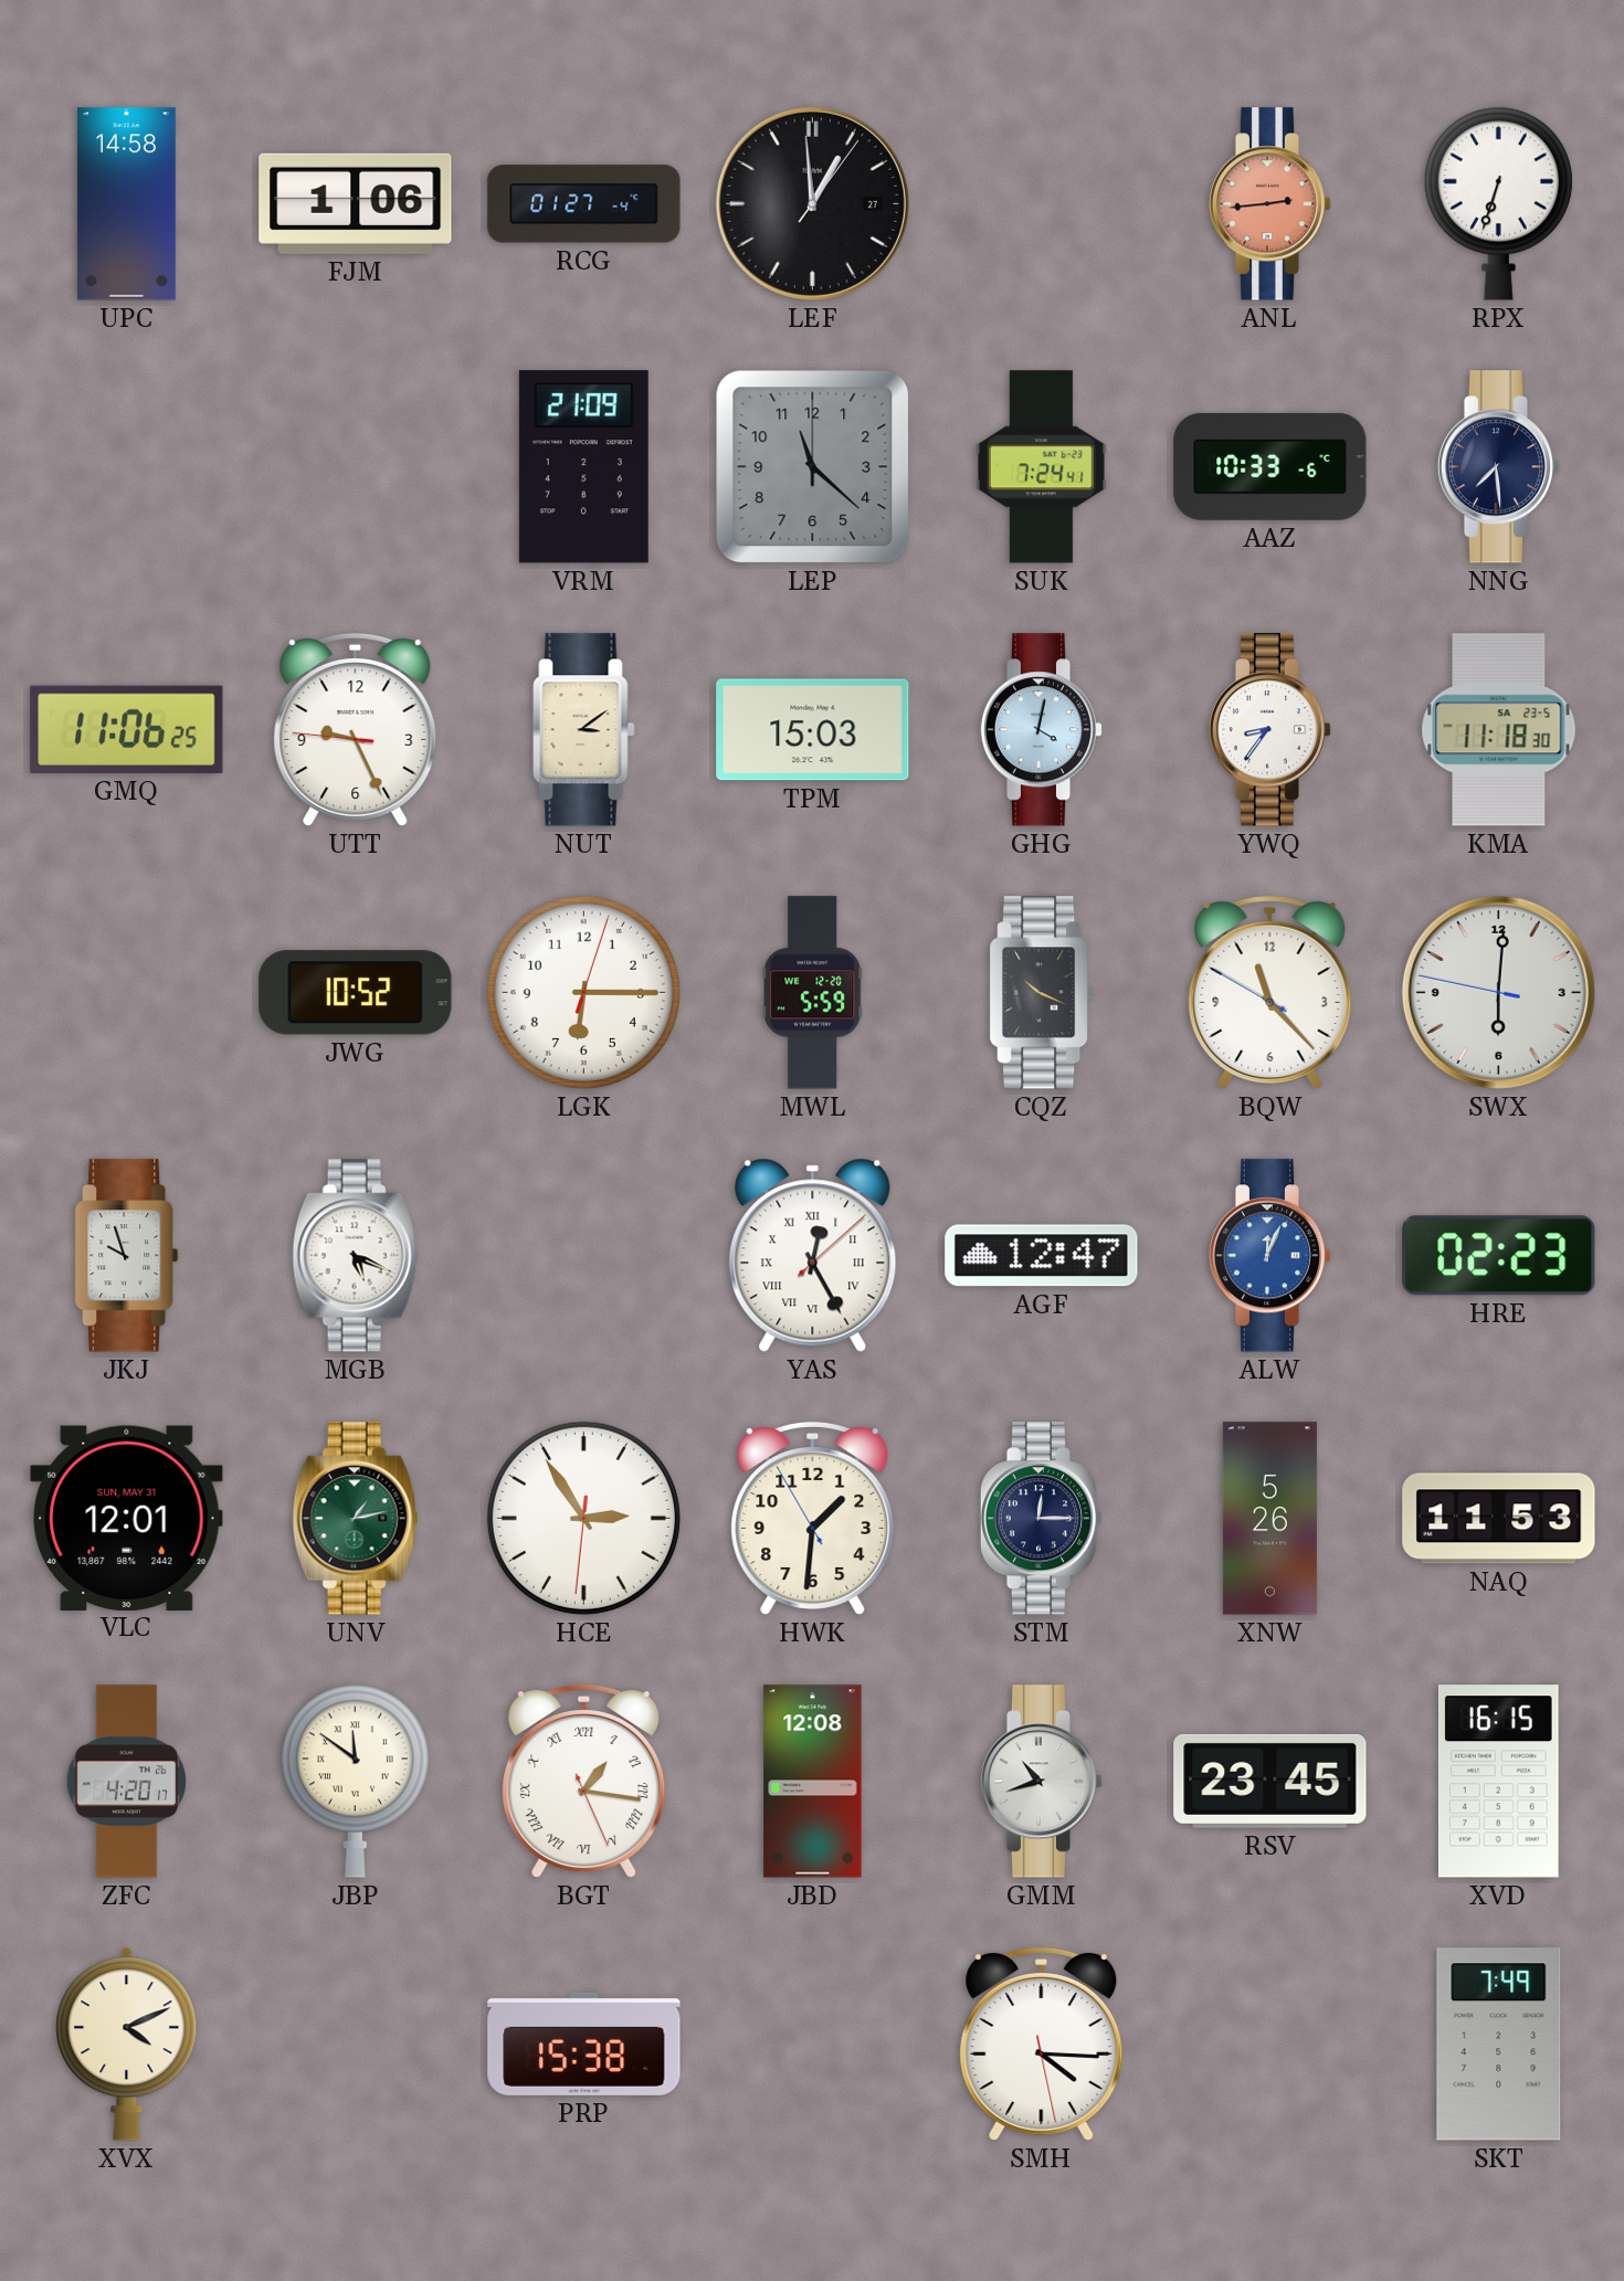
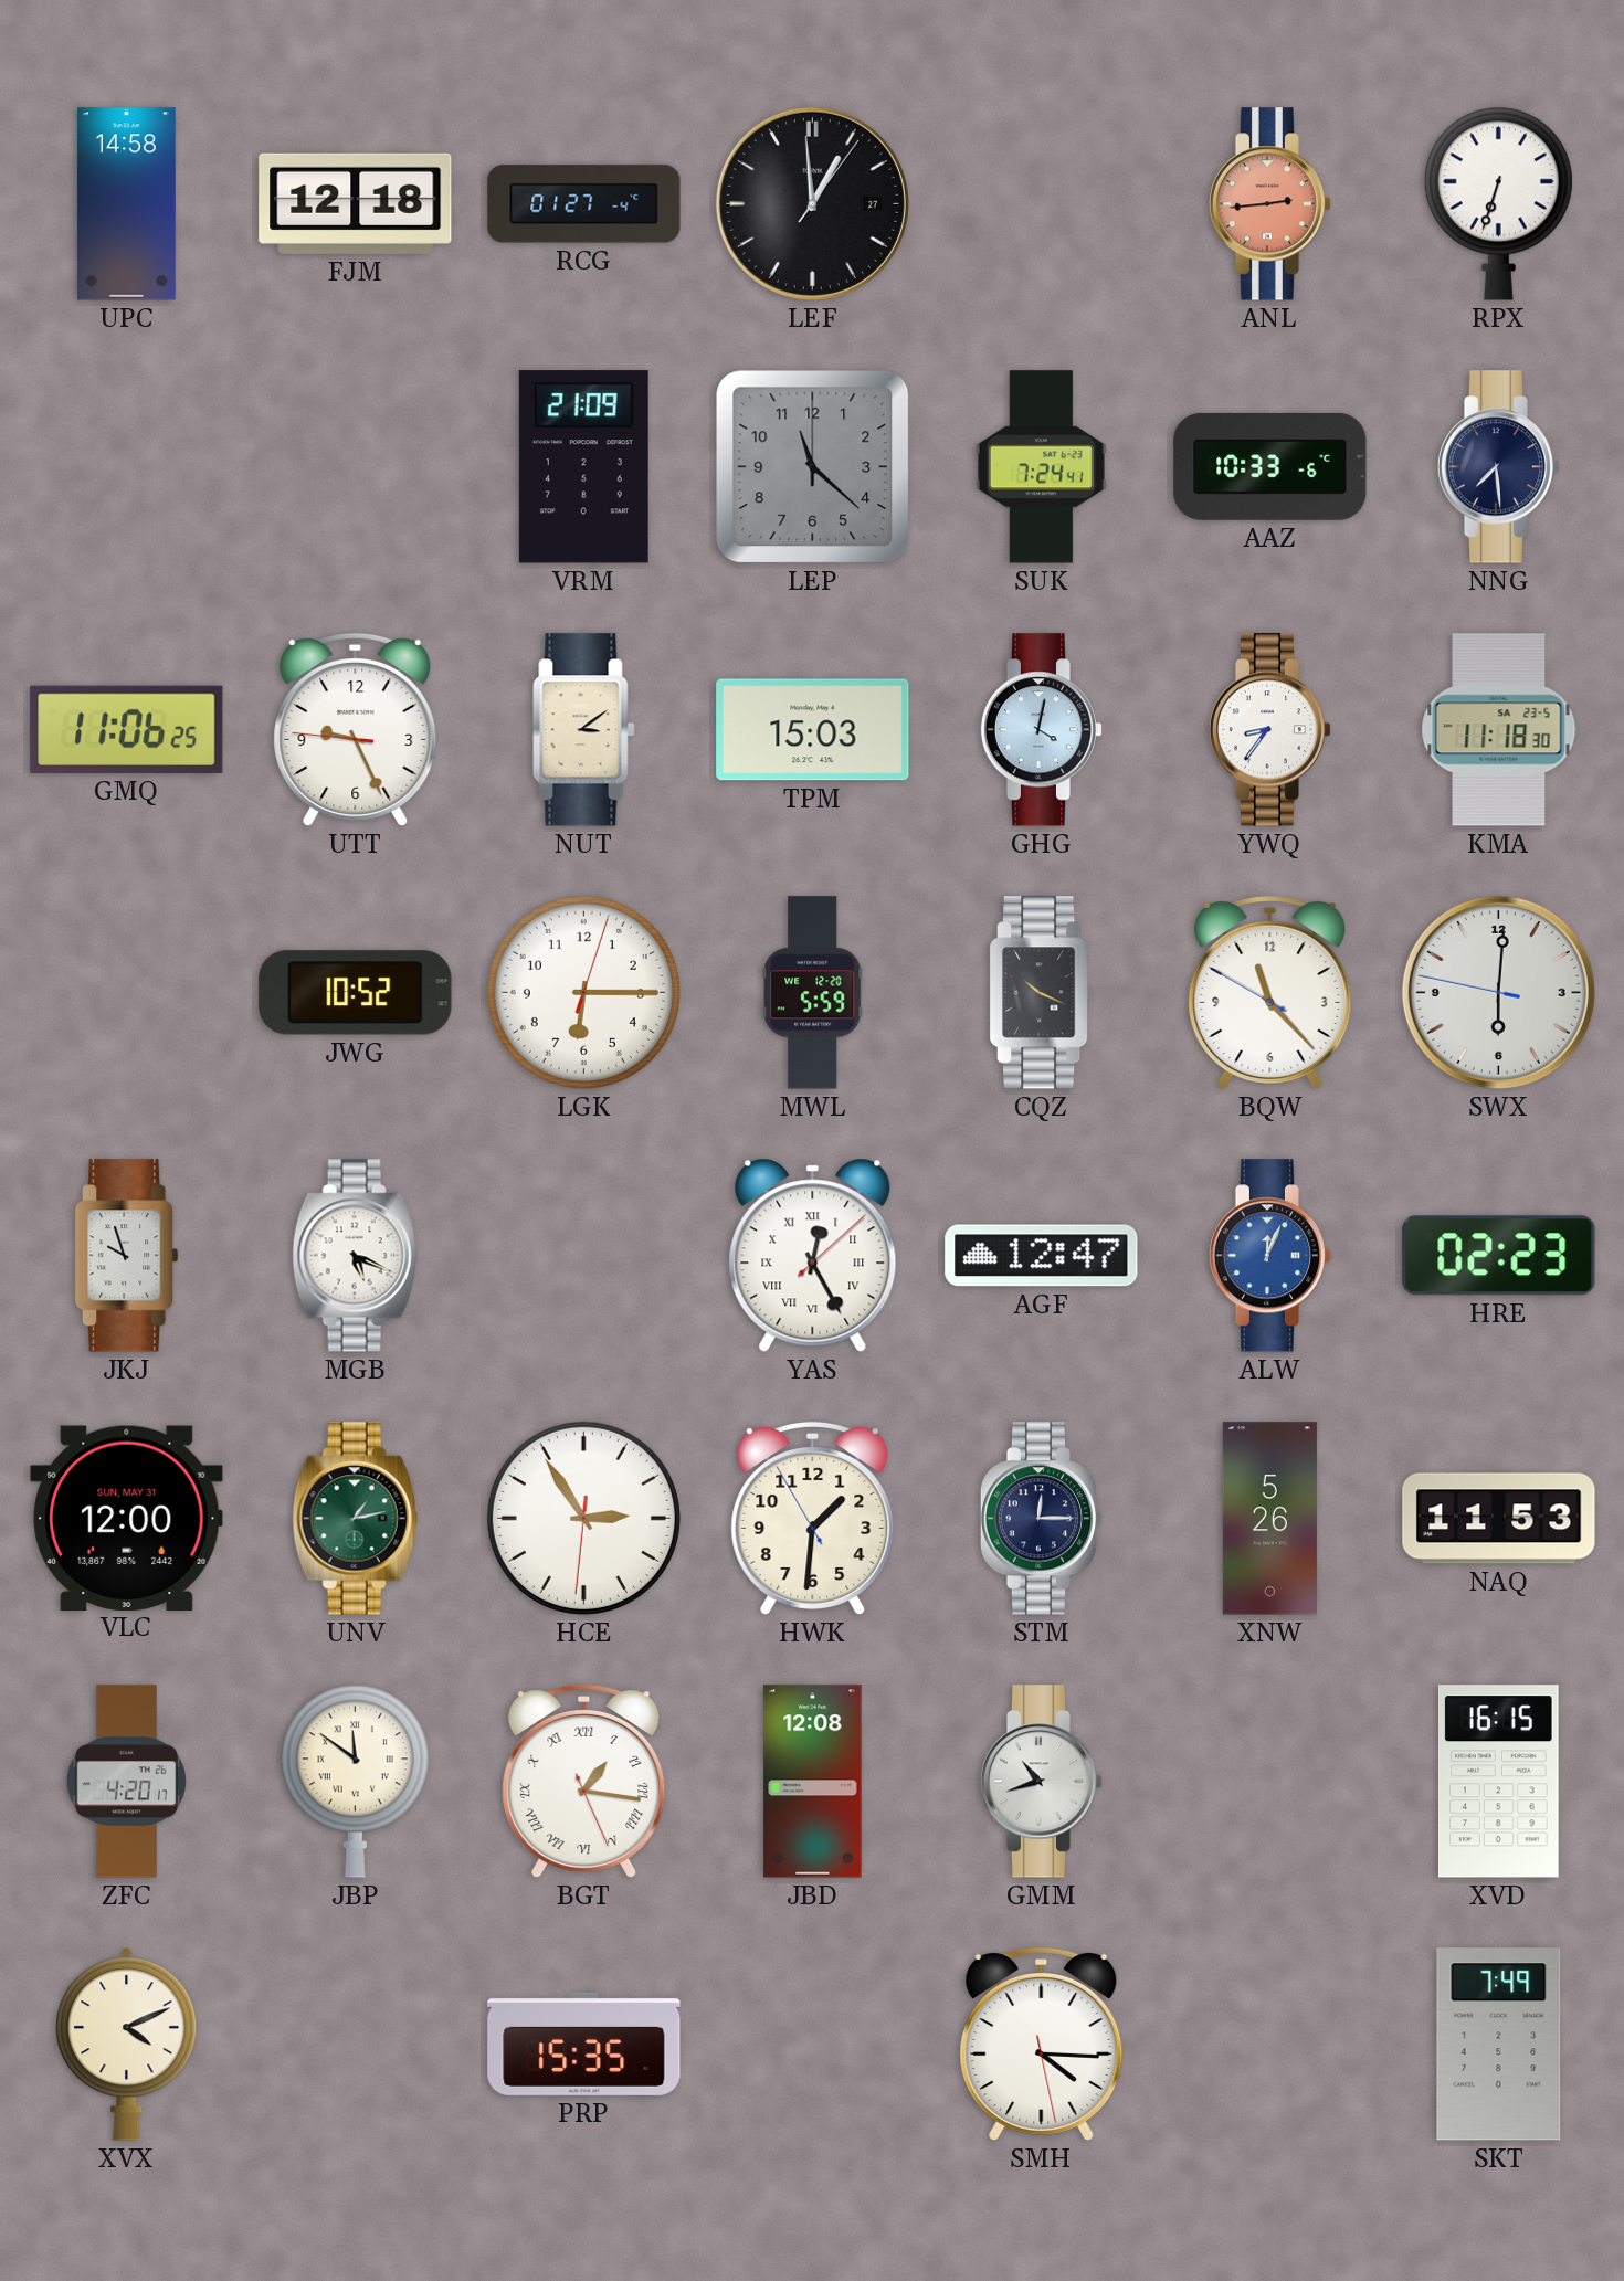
FJM: 1:06 -> 12:18 (356, 203)
VLC: 12:01 -> 12:00 (127, 1518)
RSV: 23:45 -> none (1270, 1781)
PRP: 15:38 -> 15:35 (584, 2044)
